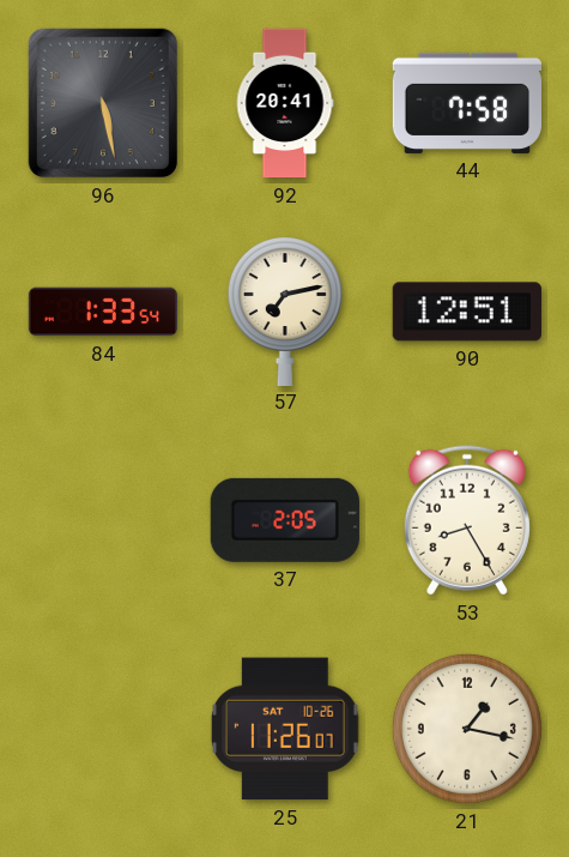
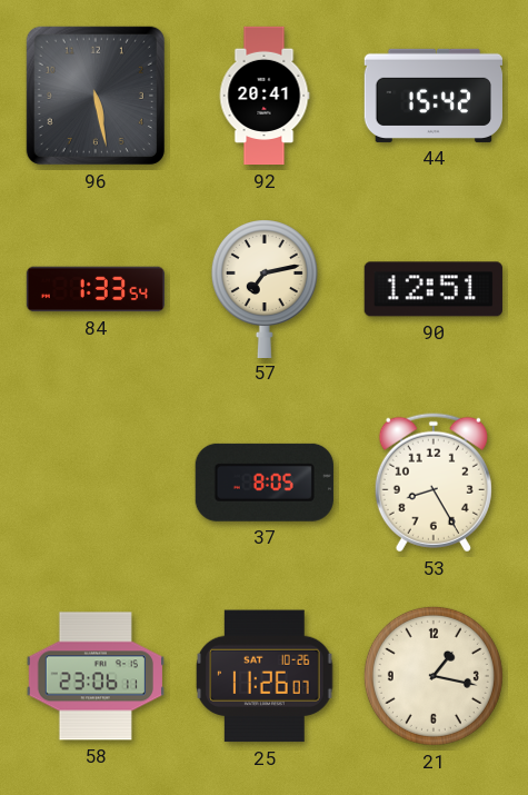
44: 7:58 -> 15:42 (432, 96)
37: 2:05 -> 8:05 (265, 483)
58: none -> 23:06 (96, 676)
